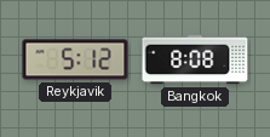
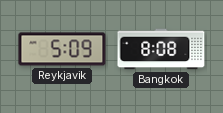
Reykjavik: 5:12 -> 5:09 (62, 49)
